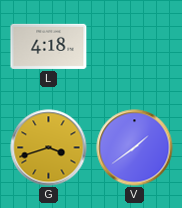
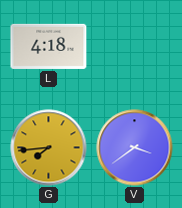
G: 3:42 -> 7:44 (49, 148)
V: 1:39 -> 3:39 (135, 148)
